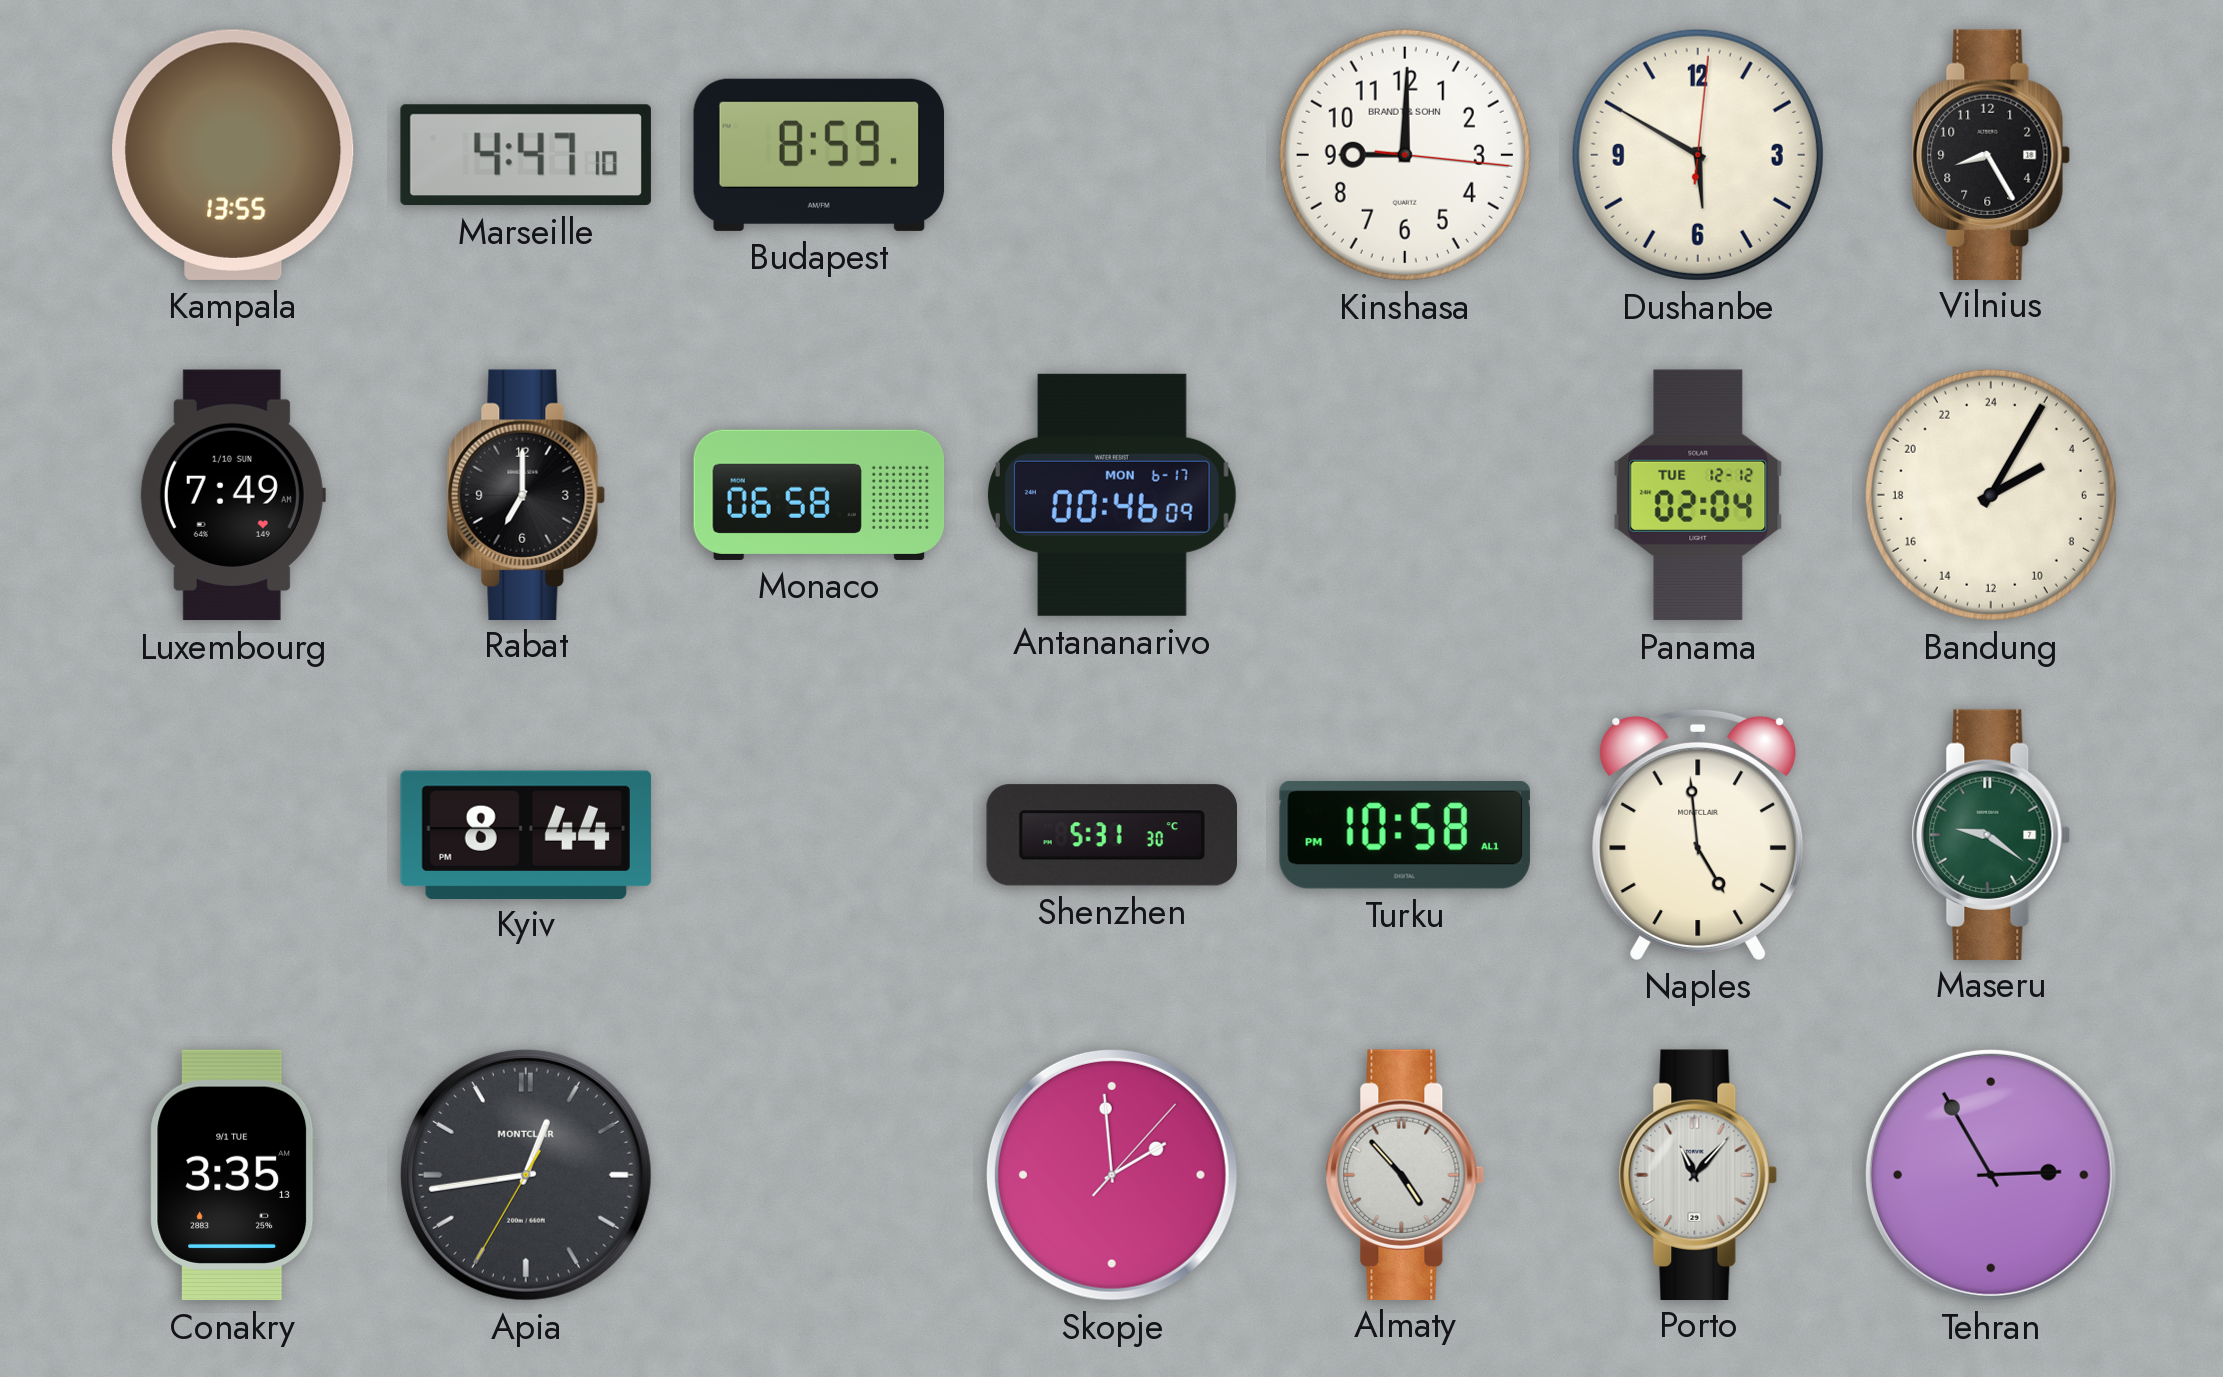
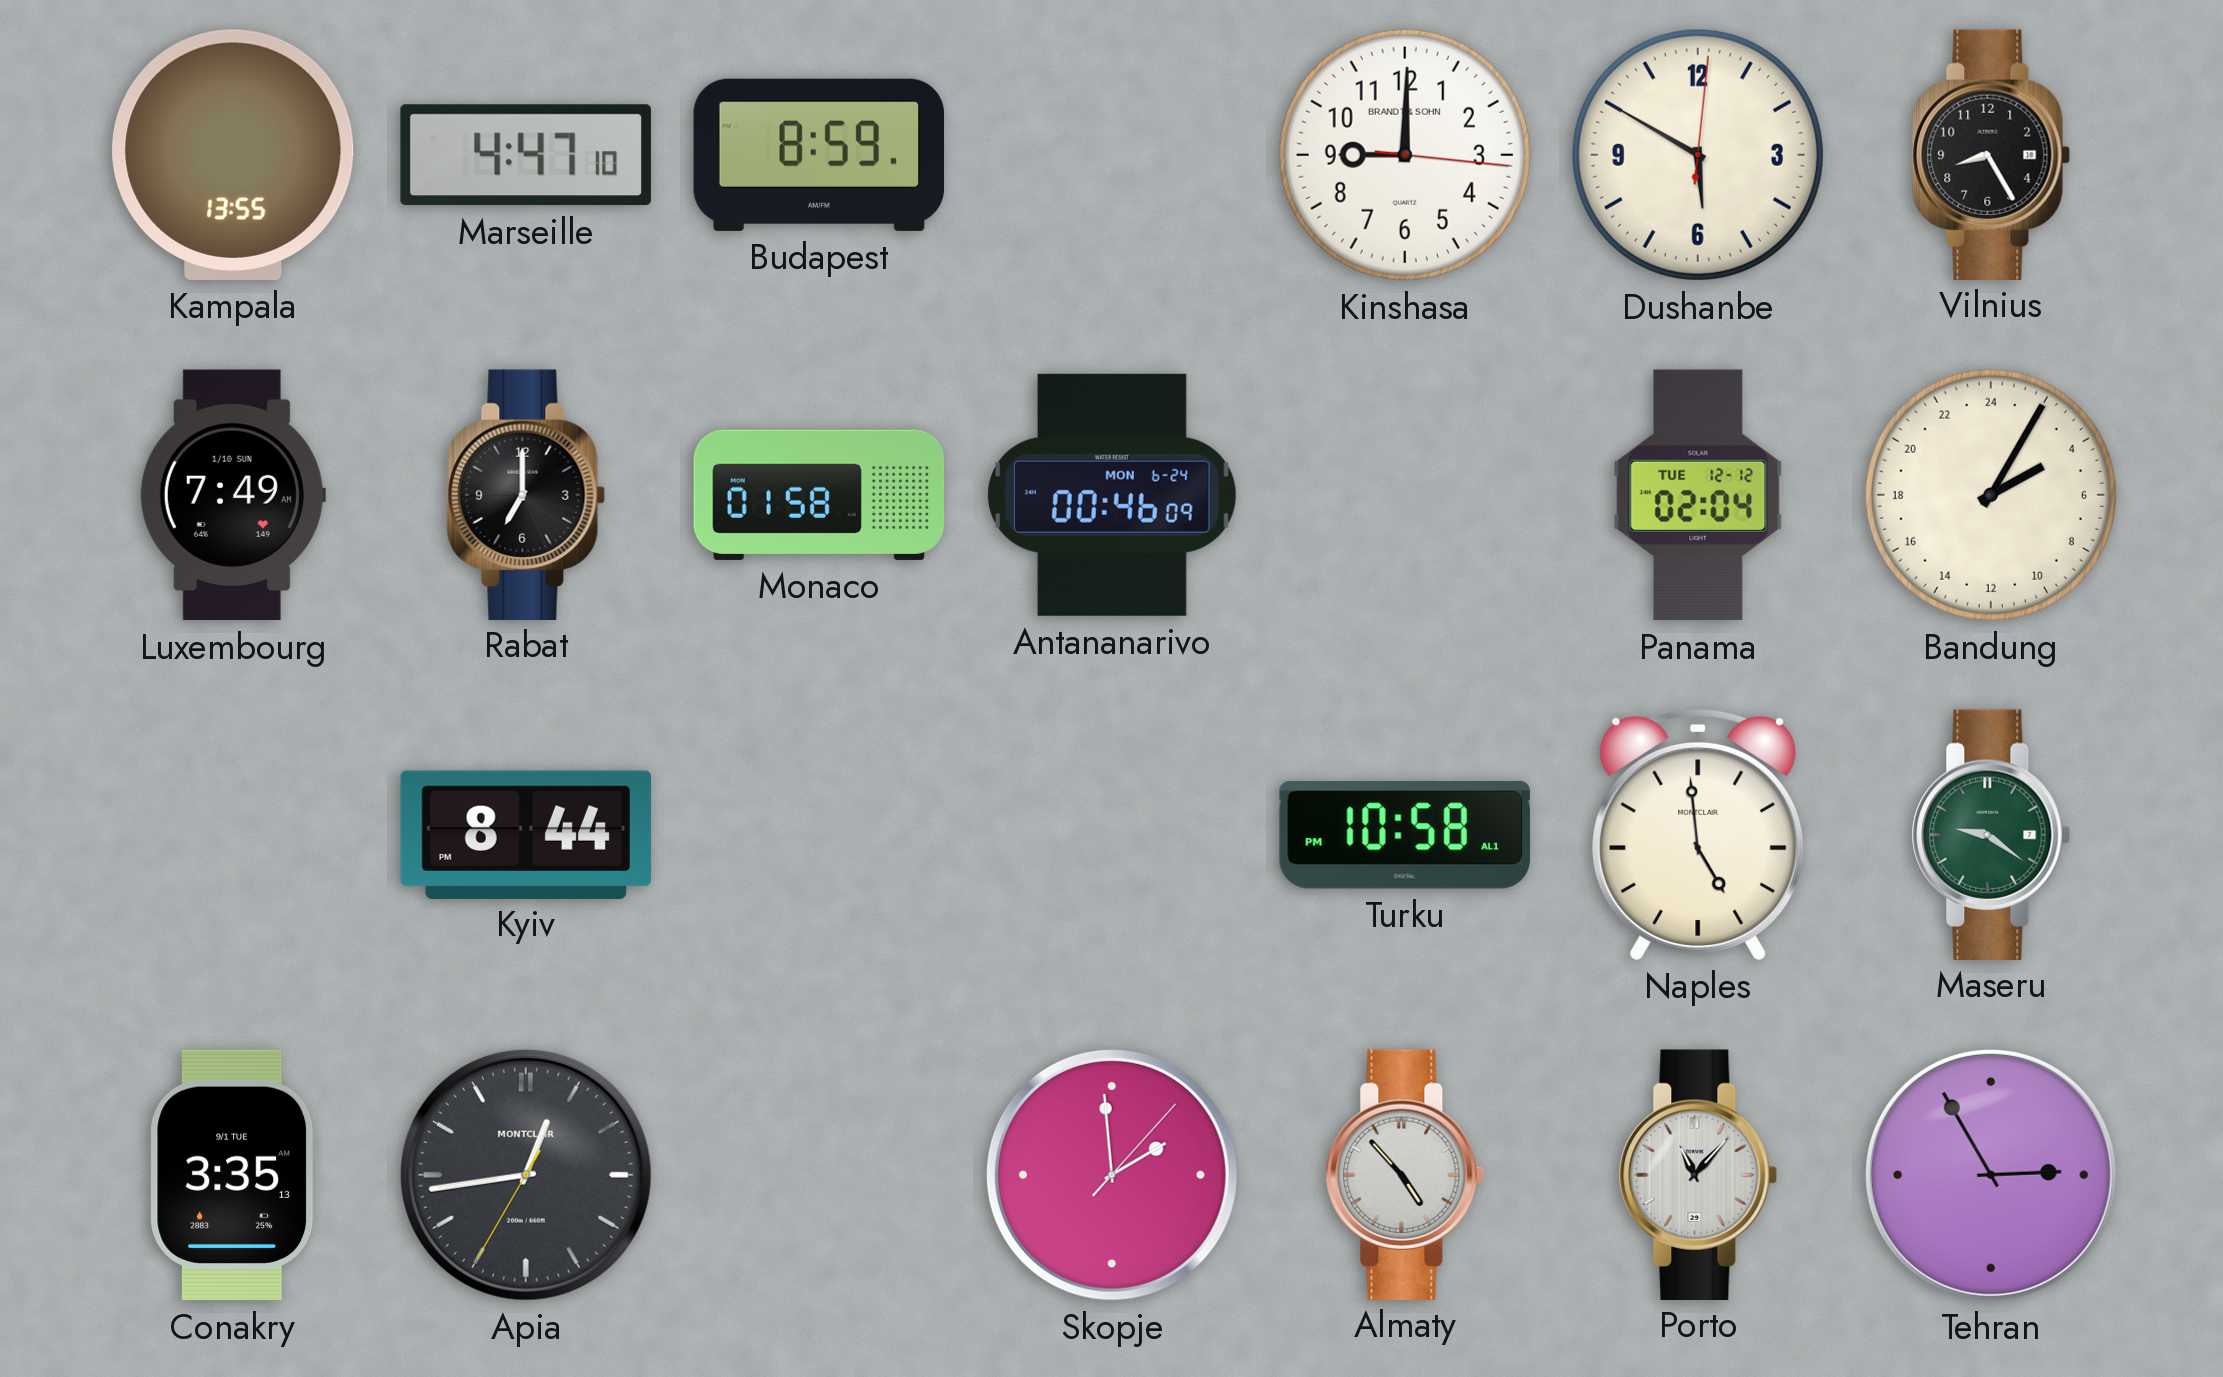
Monaco: 06:58 -> 01:58 (819, 495)
Antananarivo date: MON 6-17 -> MON 6-24 (1112, 495)
Shenzhen: 5:31 -> none (1111, 835)
